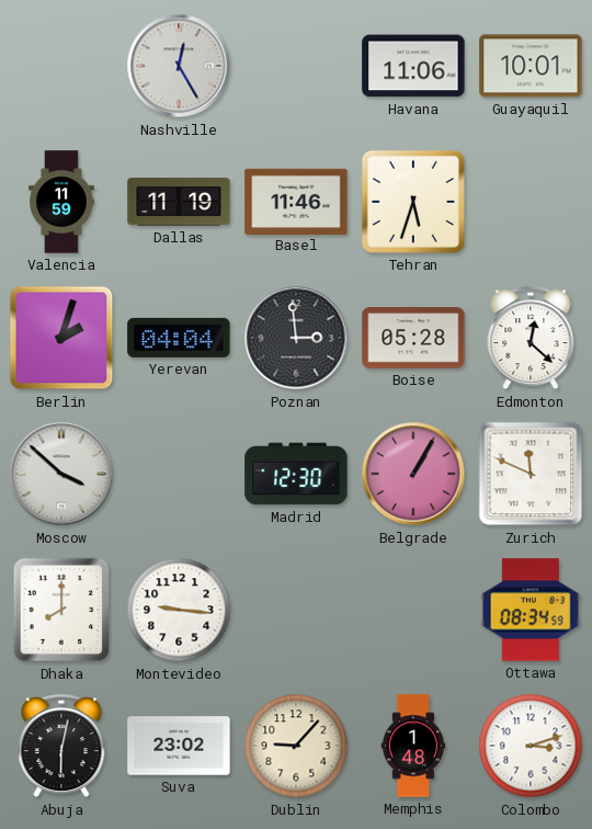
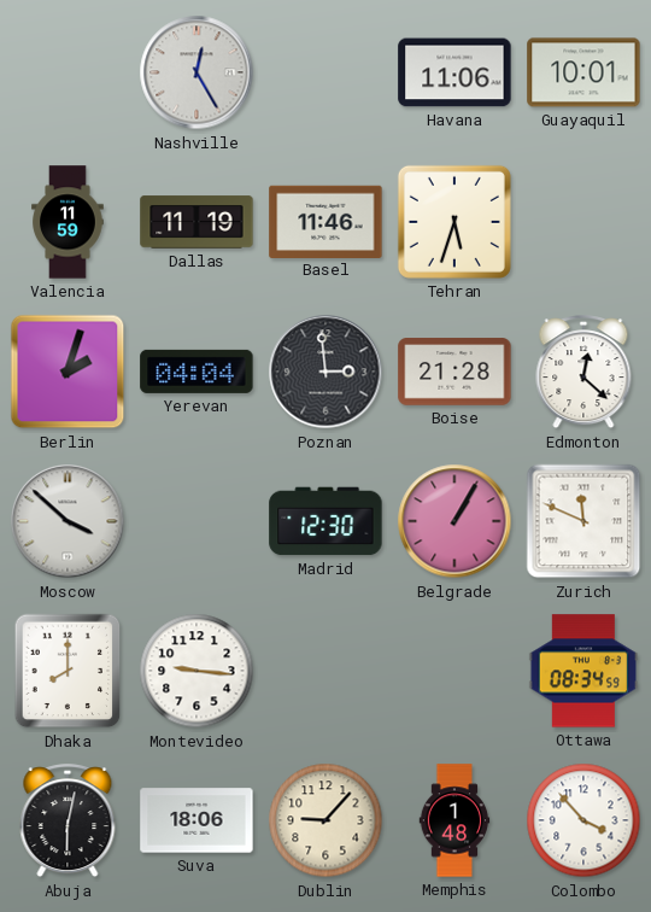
Boise: 05:28 -> 21:28 (454, 372)
Suva: 23:02 -> 18:06 (197, 820)
Colombo: 3:12 -> 3:53 (583, 820)
